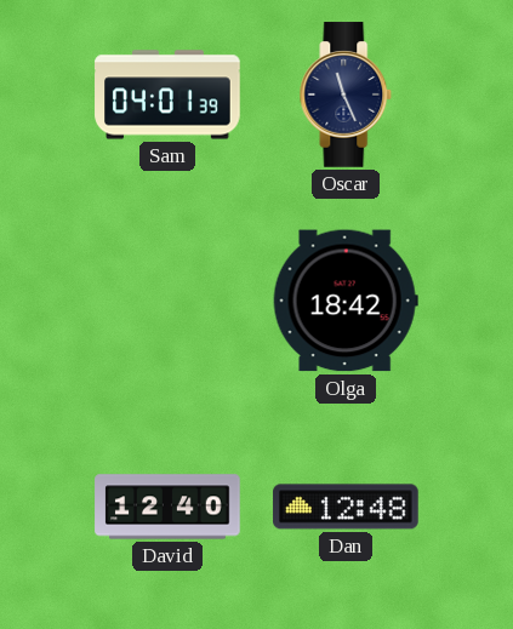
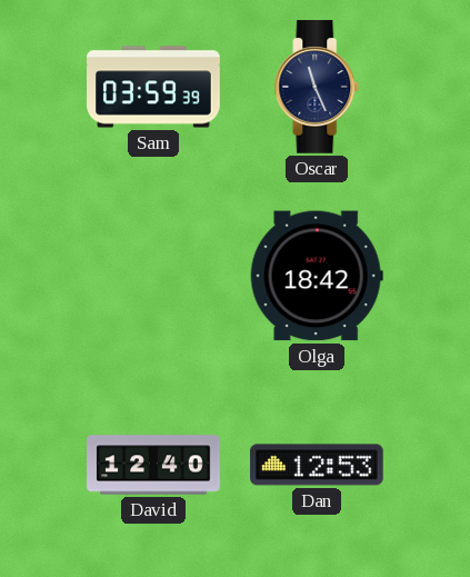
Sam: 04:01 -> 03:59 (153, 87)
Dan: 12:48 -> 12:53 (317, 465)
